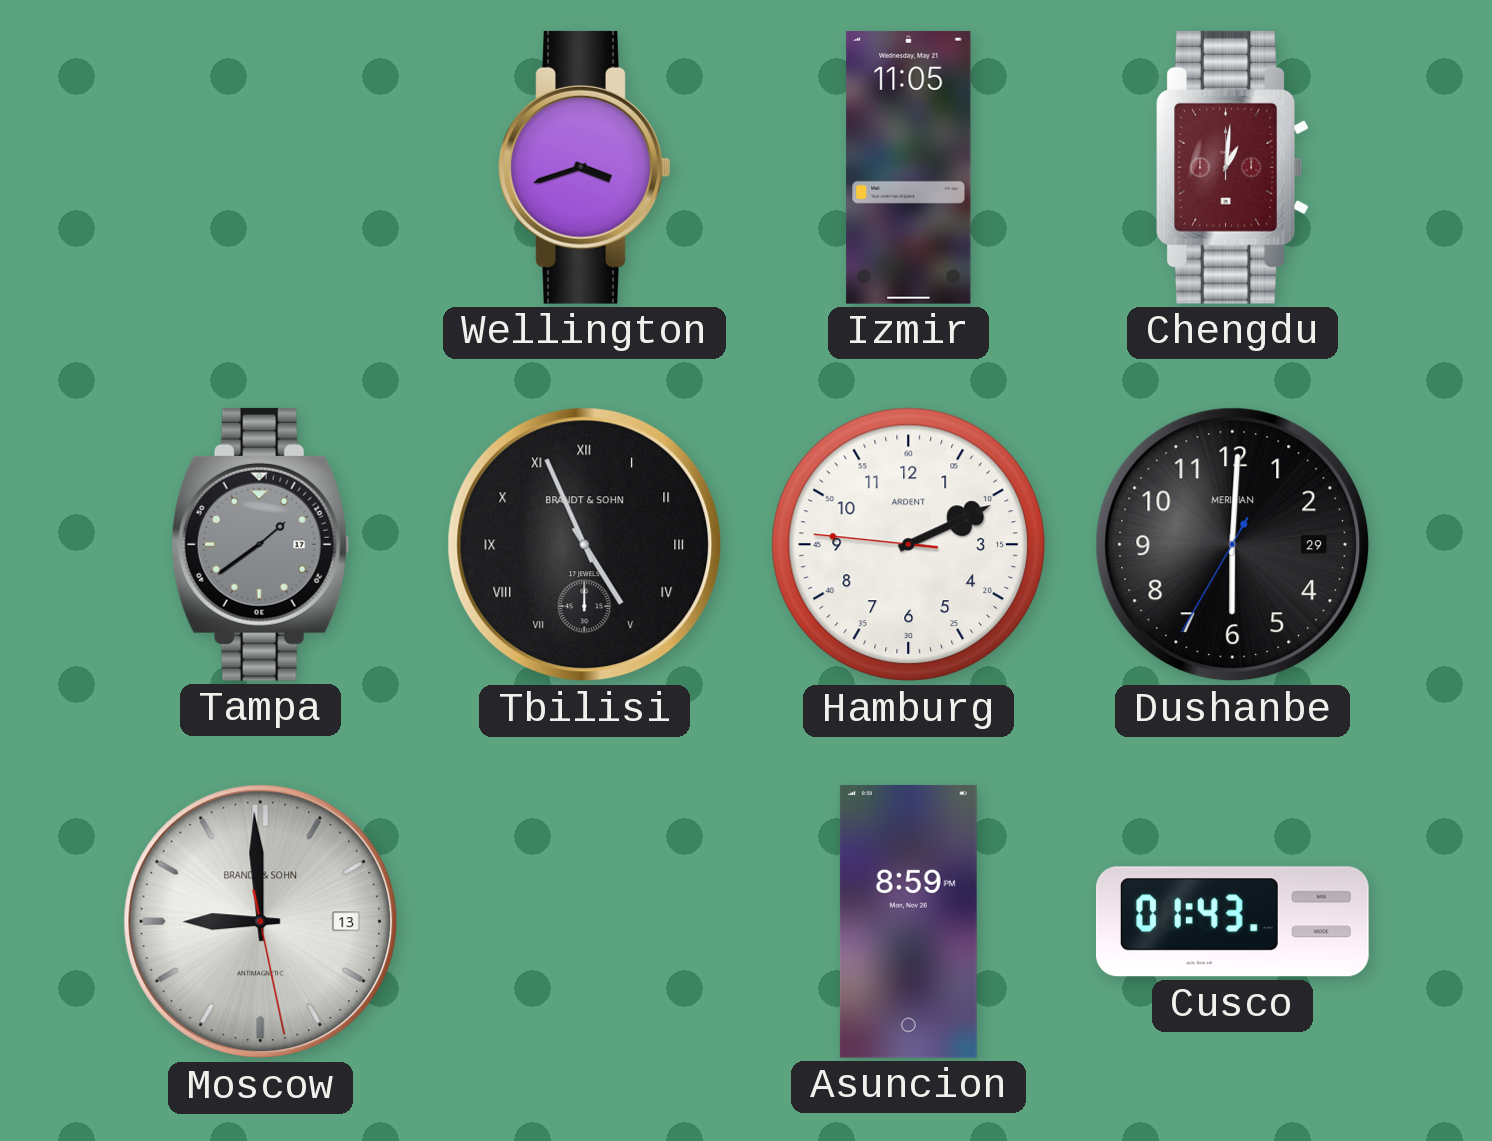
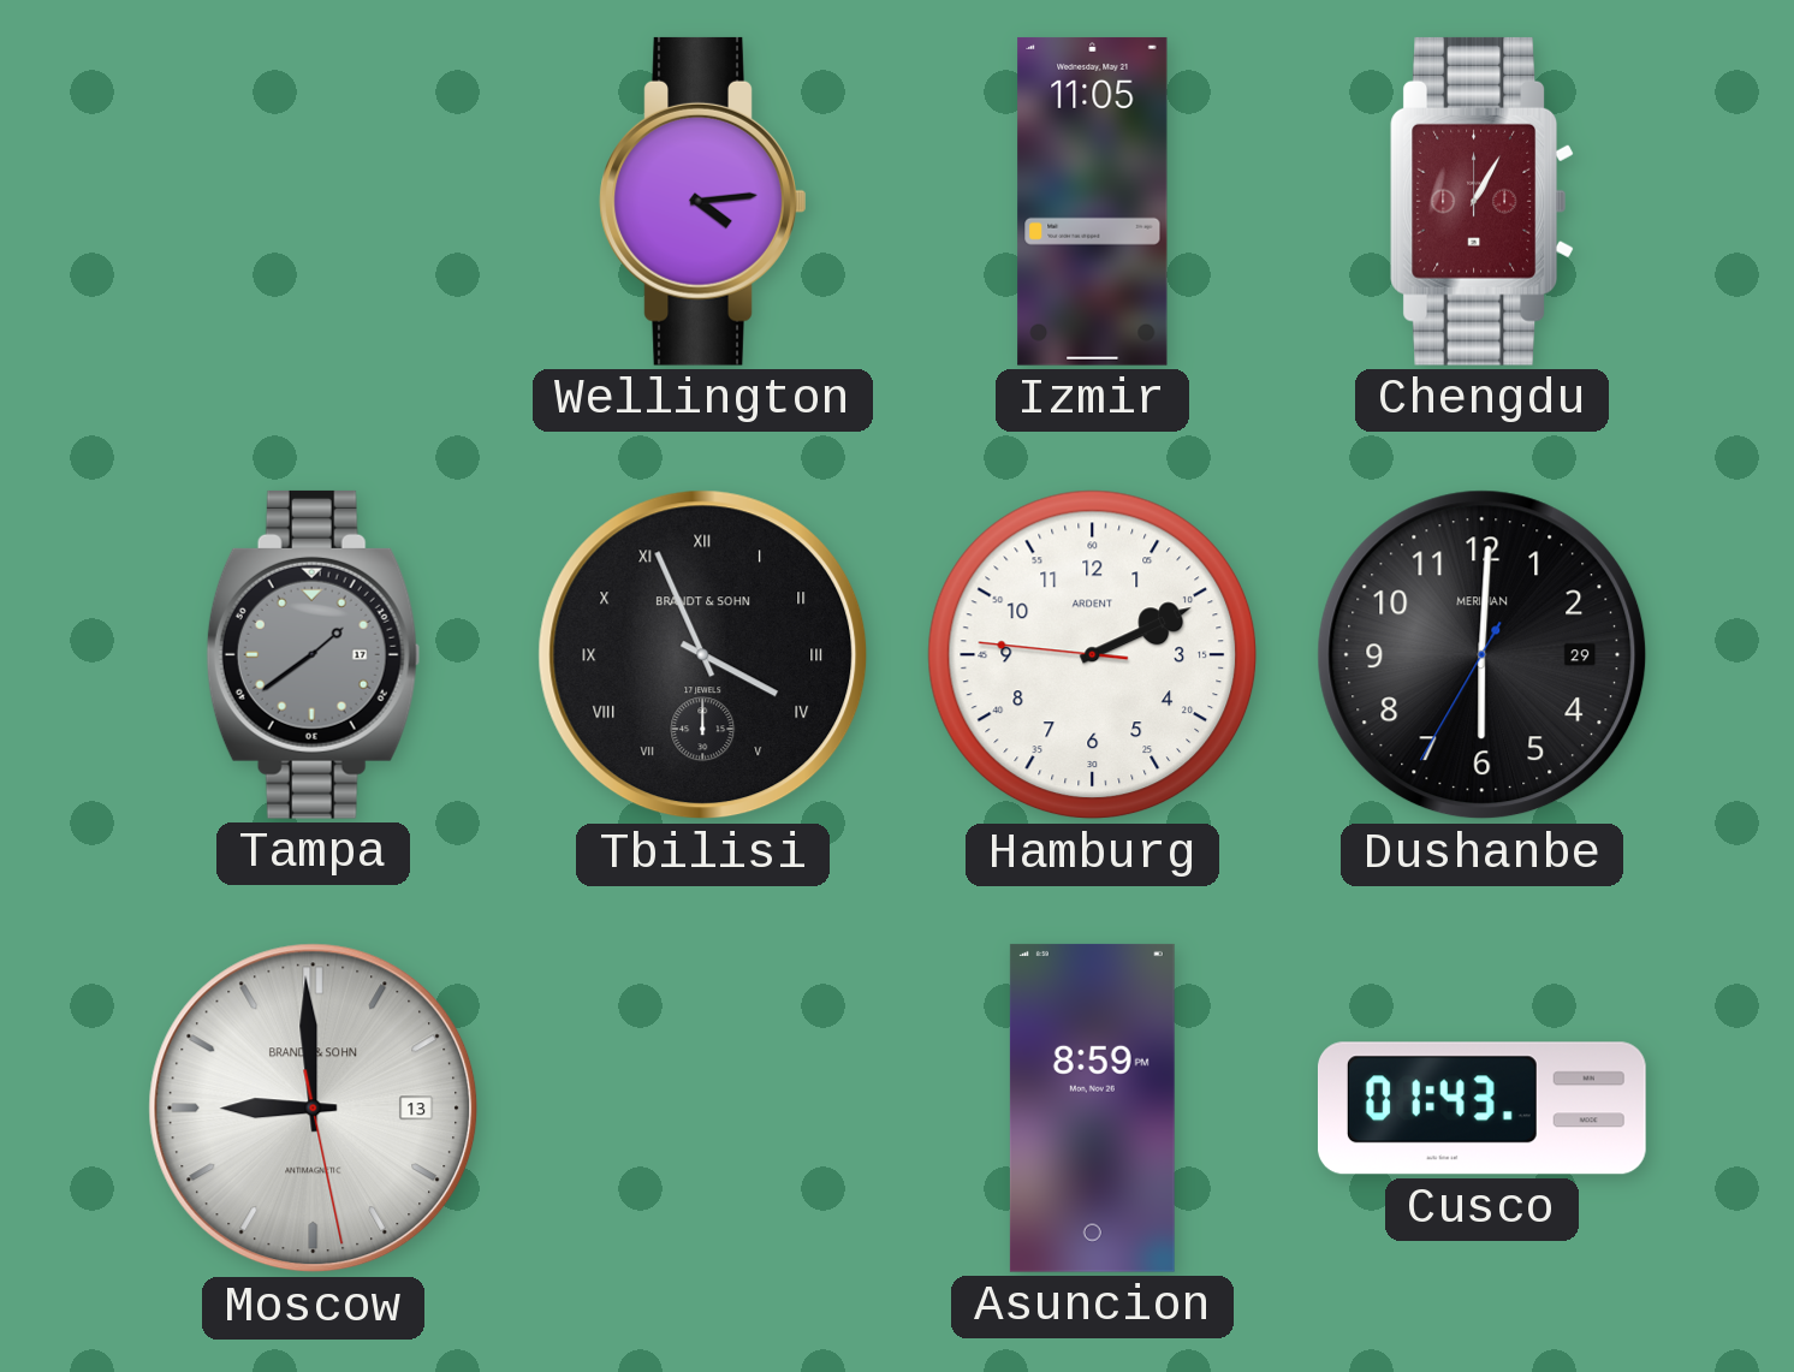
Wellington: 3:42 -> 4:14 (703, 201)
Chengdu: 1:01 -> 1:05 (1483, 201)
Tbilisi: 4:56 -> 3:56 (703, 655)
